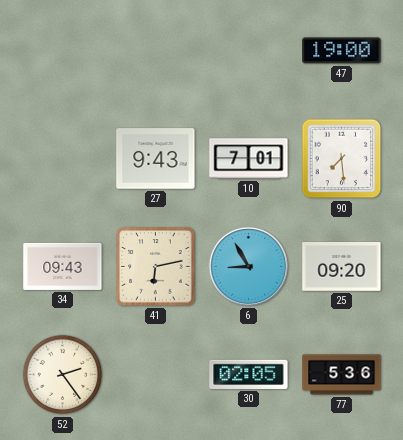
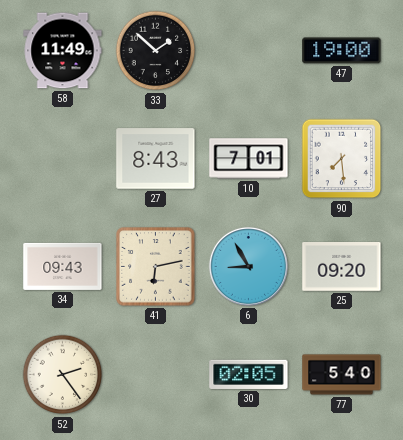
58: none -> 11:49 (63, 51)
33: none -> 1:52 (156, 51)
27: 9:43 -> 8:43 (156, 159)
77: 5:36 -> 5:40 (342, 375)
